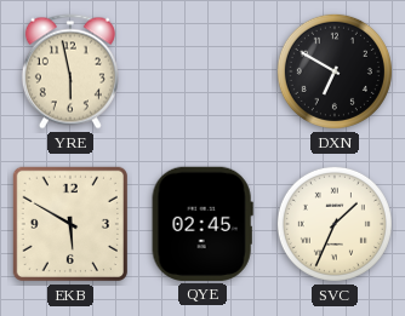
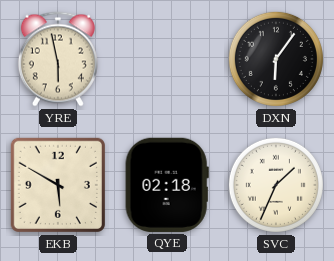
DXN: 6:50 -> 6:06 (276, 59)
QYE: 02:45 -> 02:18 (167, 185)
